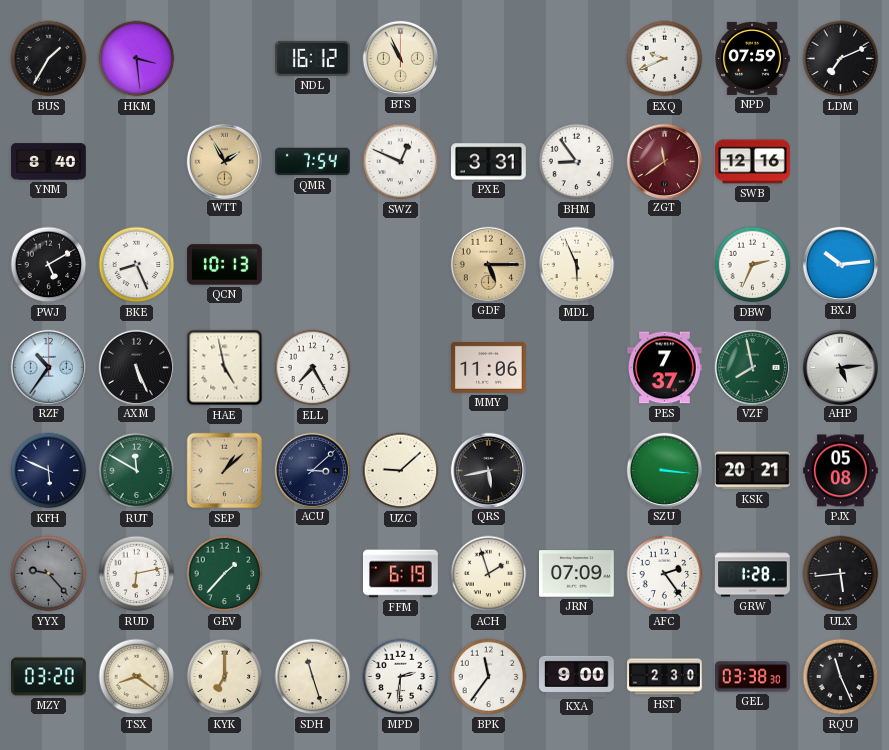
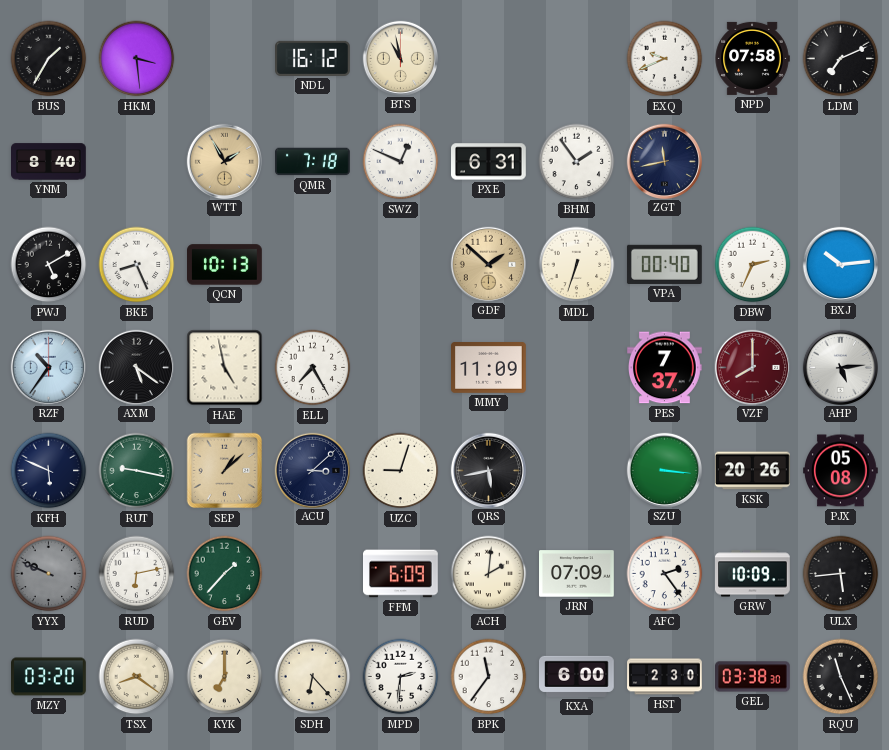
BTS: 10:56 -> 10:58 (400, 58)
NPD: 07:59 -> 07:58 (752, 58)
QMR: 7:54 -> 7:18 (313, 162)
PXE: 3:31 -> 6:31 (489, 162)
BHM: 8:54 -> 1:54 (577, 162)
ZGT: 11:39 -> 11:43 (664, 161)
ZGT dial: burgundy -> navy (664, 161)
SWB: 12:16 -> none (753, 162)
GDF: 5:15 -> 1:52 (488, 264)
MDL: 5:56 -> 6:33 (577, 265)
VPA: none -> 00:40 (664, 264)
AXM: 5:26 -> 5:21 (136, 367)
MMY: 11:06 -> 11:09 (489, 368)
VZF: 7:58 -> 8:00 (752, 367)
VZF dial: green -> burgundy (752, 367)
RUT: 11:50 -> 9:17 (137, 471)
UZC: 9:08 -> 9:03 (401, 471)
KSK: 20:21 -> 20:26 (753, 471)
YYX: 9:23 -> 9:49 (49, 574)
FFM: 6:19 -> 6:09 (401, 574)
ACH: 1:57 -> 2:01 (489, 574)
GRW: 1:28 -> 10:09 (753, 574)
SDH: 11:27 -> 6:23 (313, 677)
KXA: 9:00 -> 6:00 (577, 676)
